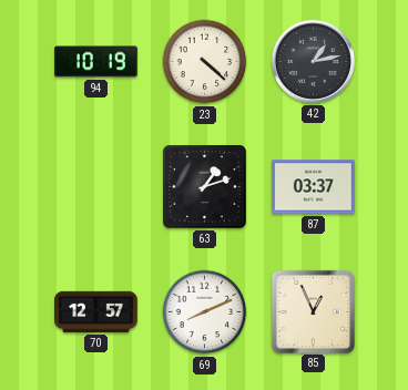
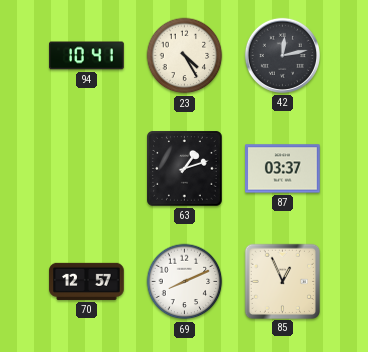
94: 10:19 -> 10:41 (87, 56)
23: 4:22 -> 4:25 (185, 56)
42: 1:13 -> 12:13 (282, 55)
